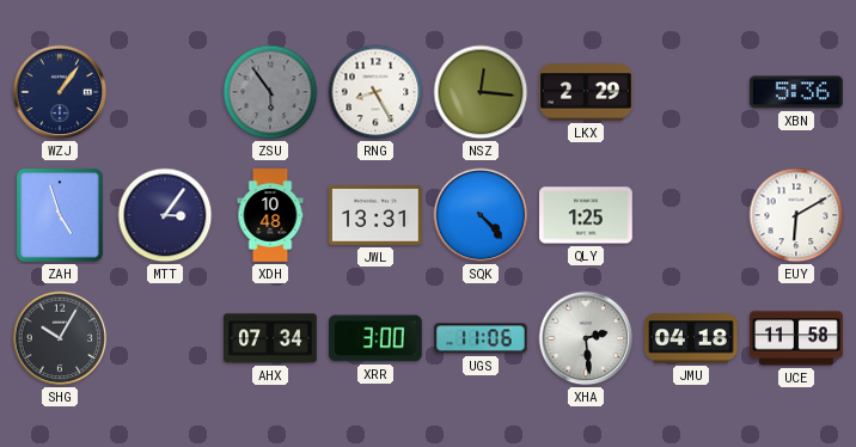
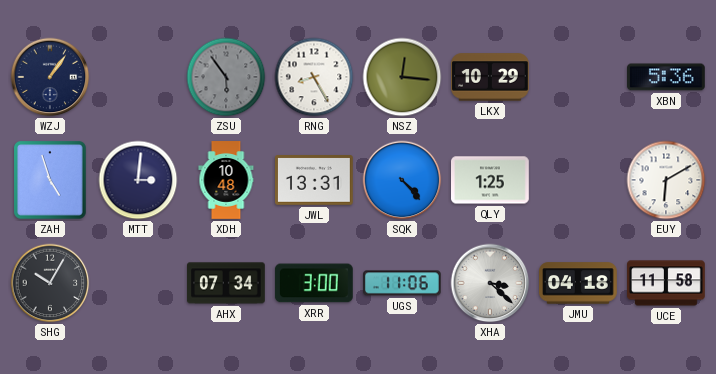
LKX: 2:29 -> 10:29 (491, 77)
MTT: 3:06 -> 3:01 (138, 180)
XHA: 2:29 -> 3:22 (490, 283)
